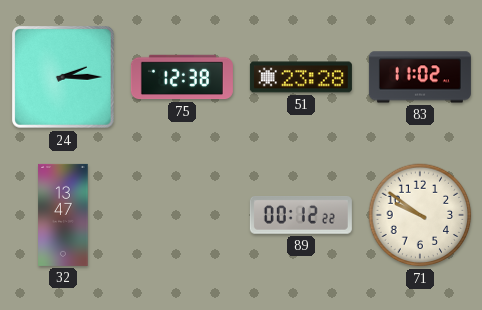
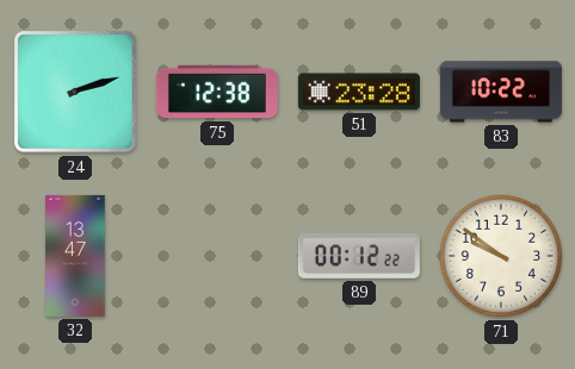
24: 2:15 -> 2:12 (76, 93)
83: 11:02 -> 10:22 (501, 92)
